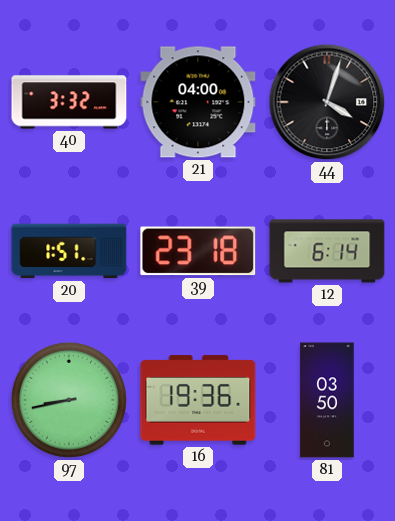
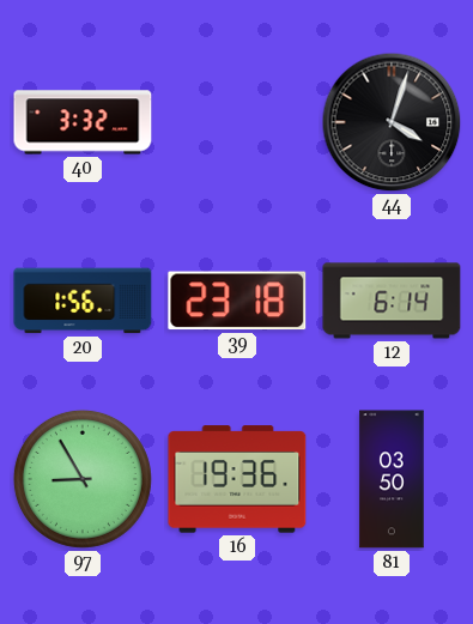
21: 04:00 -> none (198, 102)
20: 1:51 -> 1:56 (83, 301)
97: 8:43 -> 8:55 (83, 479)
